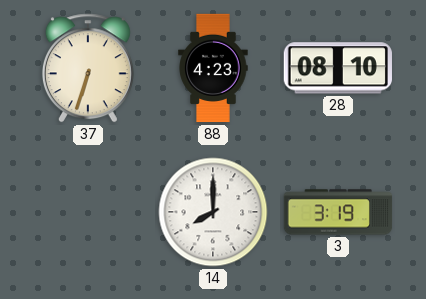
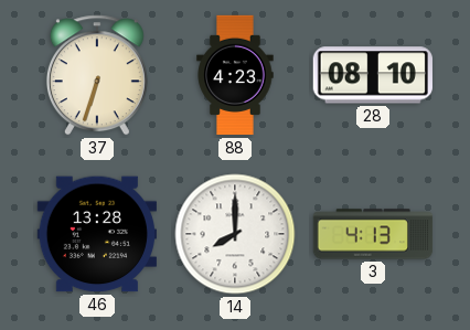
46: none -> 13:28 (96, 234)
3: 3:19 -> 4:13 (373, 234)
